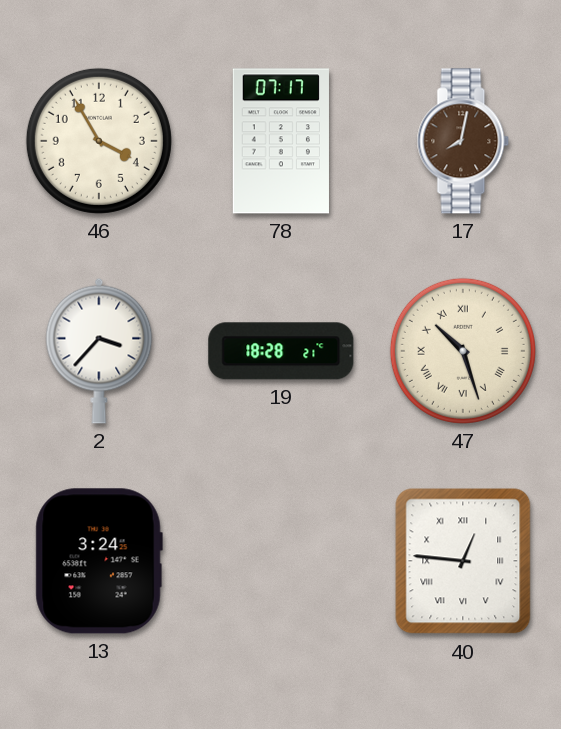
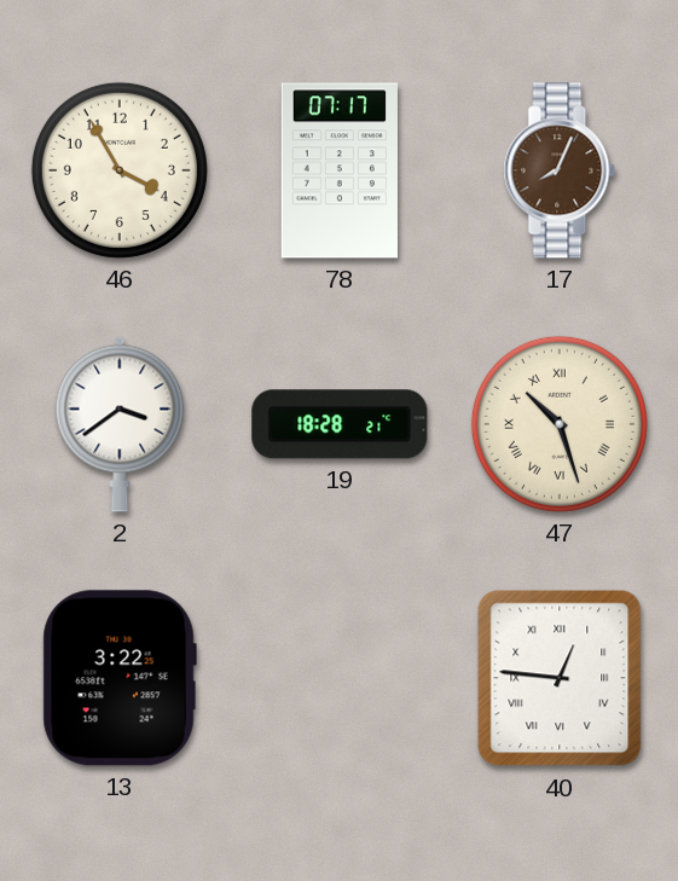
17: 8:02 -> 8:04 (560, 170)
2: 3:37 -> 3:39 (120, 424)
13: 3:24 -> 3:22 (120, 678)
